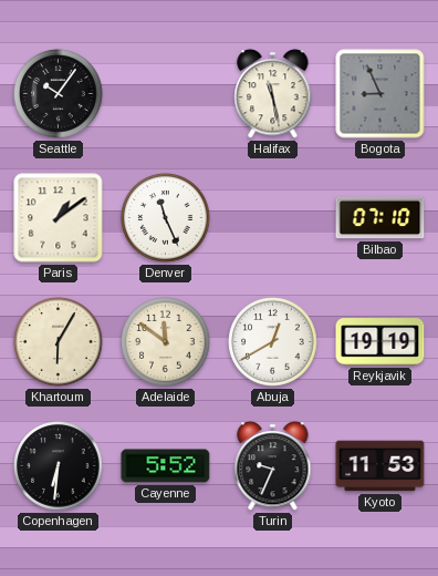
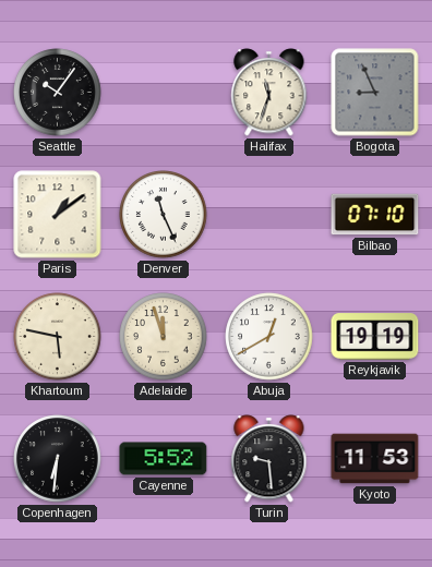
Halifax: 11:28 -> 11:33 (269, 93)
Khartoum: 6:05 -> 5:47 (58, 337)
Adelaide: 11:51 -> 11:57 (164, 337)
Turin: 9:34 -> 9:29 (269, 459)
